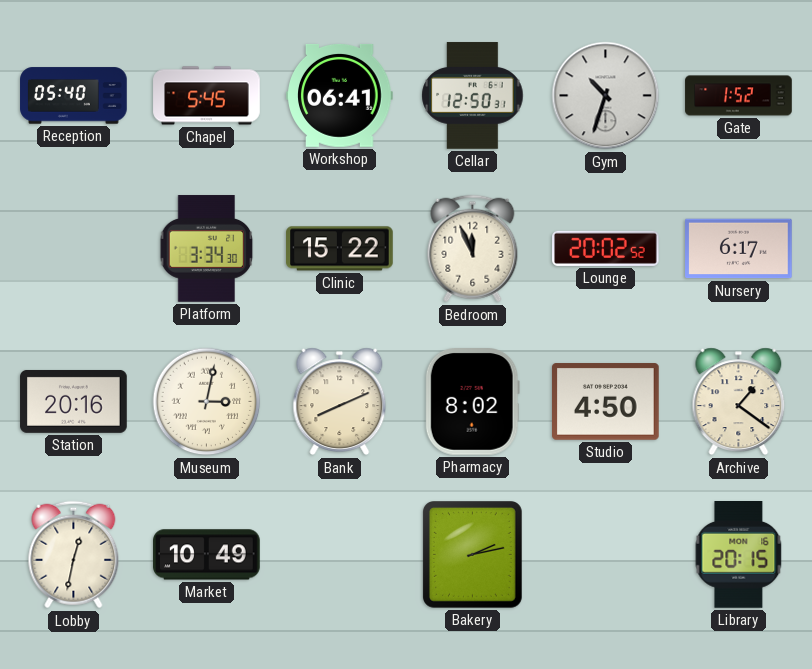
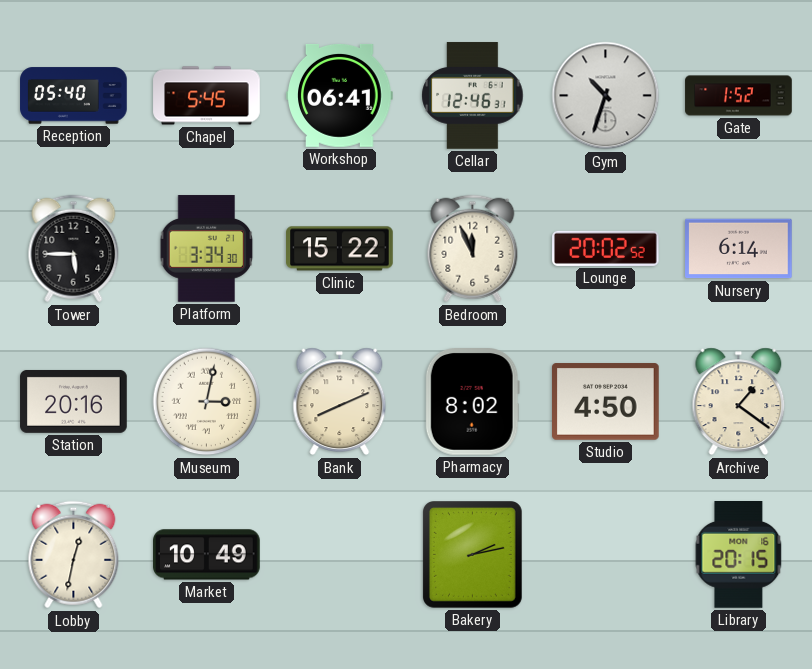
Cellar: 12:50 -> 12:46 (473, 96)
Tower: none -> 5:45 (74, 249)
Nursery: 6:17 -> 6:14 (739, 249)
